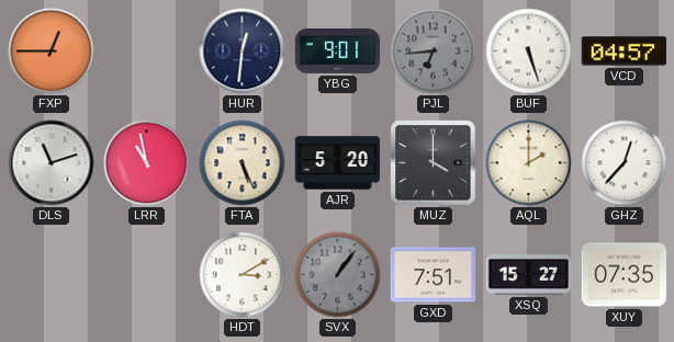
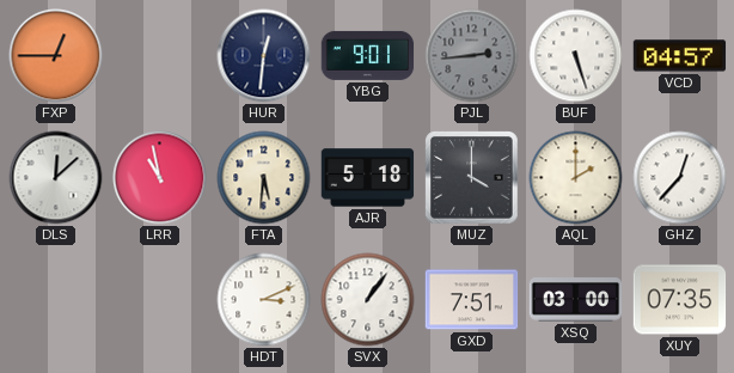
PJL: 6:44 -> 2:44 (472, 56)
DLS: 11:12 -> 12:08 (56, 178)
FTA: 5:26 -> 5:31 (264, 178)
AJR: 5:20 -> 5:18 (368, 178)
HDT: 3:10 -> 3:11 (264, 300)
SVX dial: grey -> white (368, 300)
XSQ: 15:27 -> 03:00 (576, 300)
